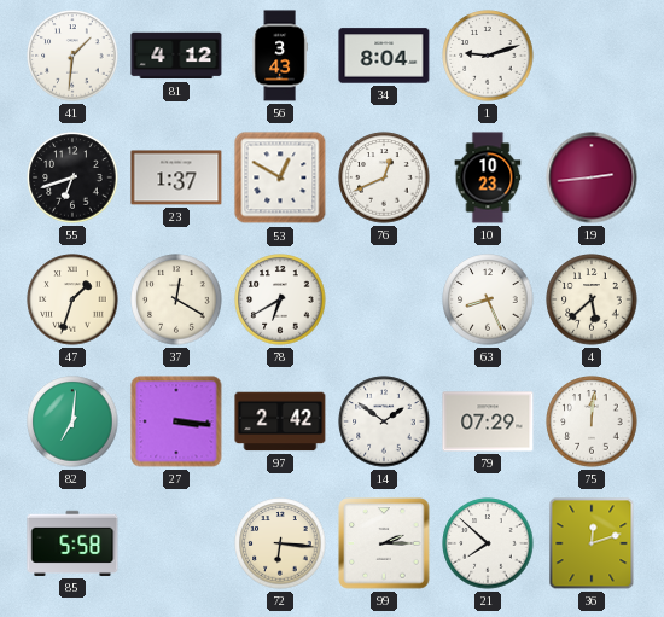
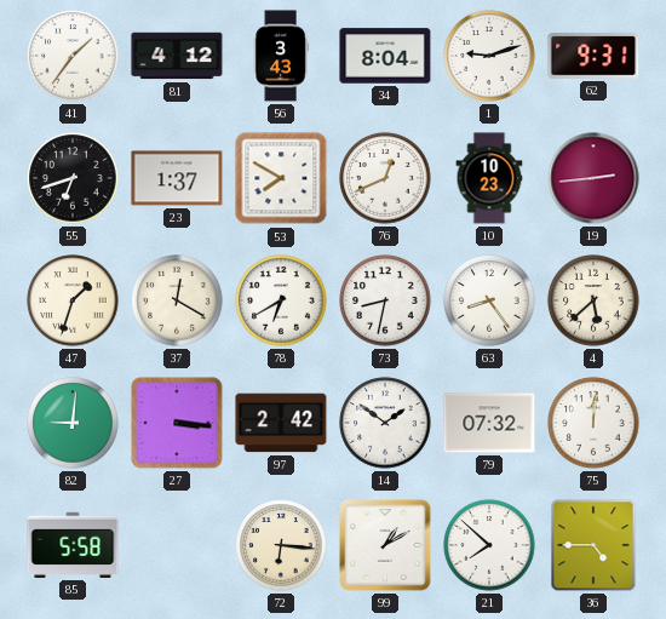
41: 1:31 -> 1:36 (73, 56)
62: none -> 9:31 (593, 56)
53: 12:50 -> 7:50 (281, 178)
73: none -> 8:32 (385, 300)
63: 8:26 -> 8:24 (489, 300)
82: 7:01 -> 9:01 (73, 423)
79: 07:29 -> 07:32 (489, 423)
99: 2:15 -> 1:10 (385, 545)
36: 12:12 -> 4:45 (593, 545)
